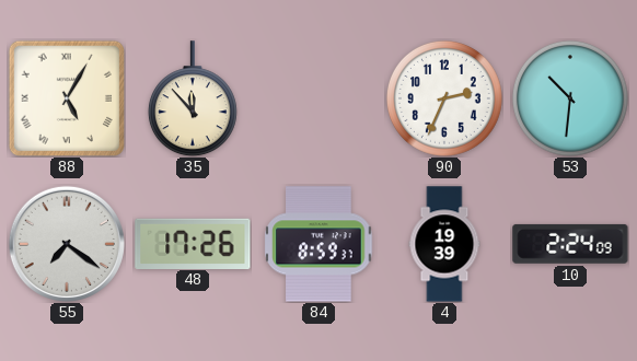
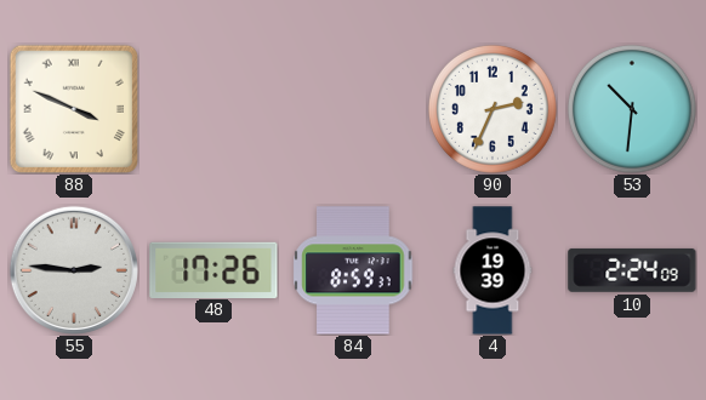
88: 5:05 -> 3:49 (73, 108)
35: 11:53 -> none (193, 98)
55: 7:21 -> 2:46 (74, 270)
